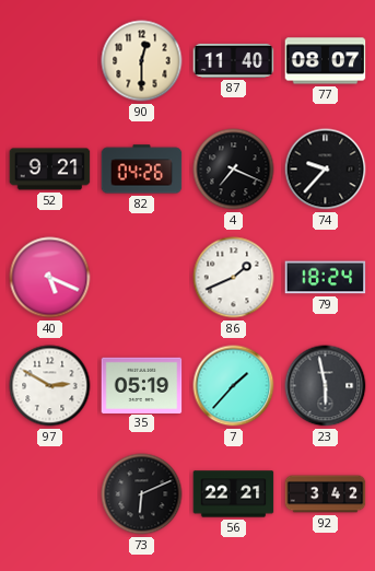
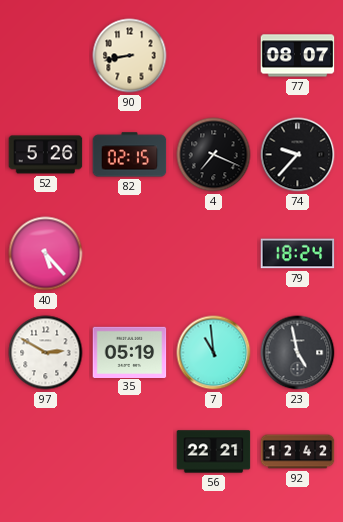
90: 12:30 -> 8:43 (130, 56)
87: 11:40 -> none (234, 60)
52: 9:21 -> 5:26 (46, 155)
82: 04:26 -> 02:15 (130, 155)
40: 5:19 -> 5:23 (46, 254)
86: 1:41 -> none (234, 278)
7: 1:37 -> 10:59 (214, 353)
23: 5:58 -> 4:58 (298, 353)
73: 6:11 -> none (142, 494)
92: 3:42 -> 12:42 (298, 452)
